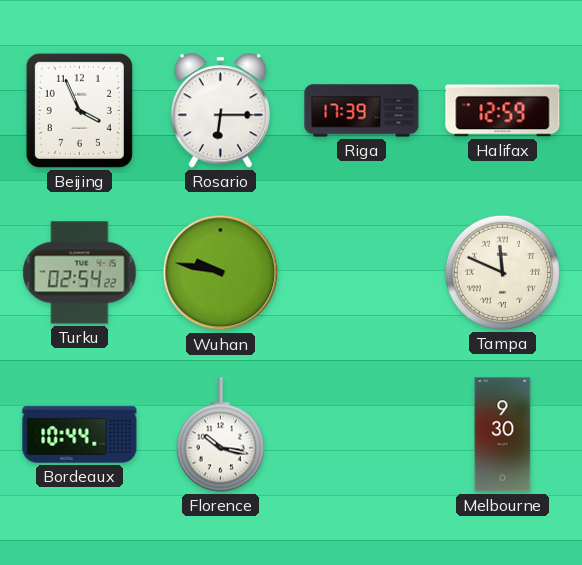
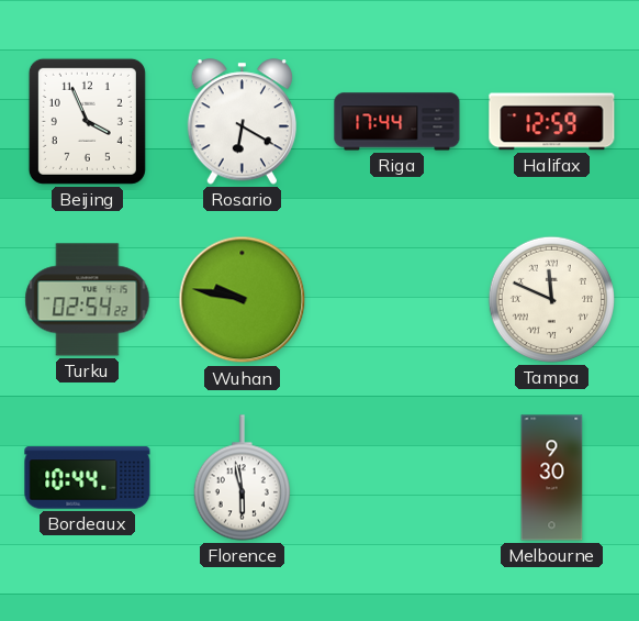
Rosario: 6:15 -> 6:20 (242, 122)
Riga: 17:39 -> 17:44 (397, 122)
Florence: 10:17 -> 5:58 (242, 478)
